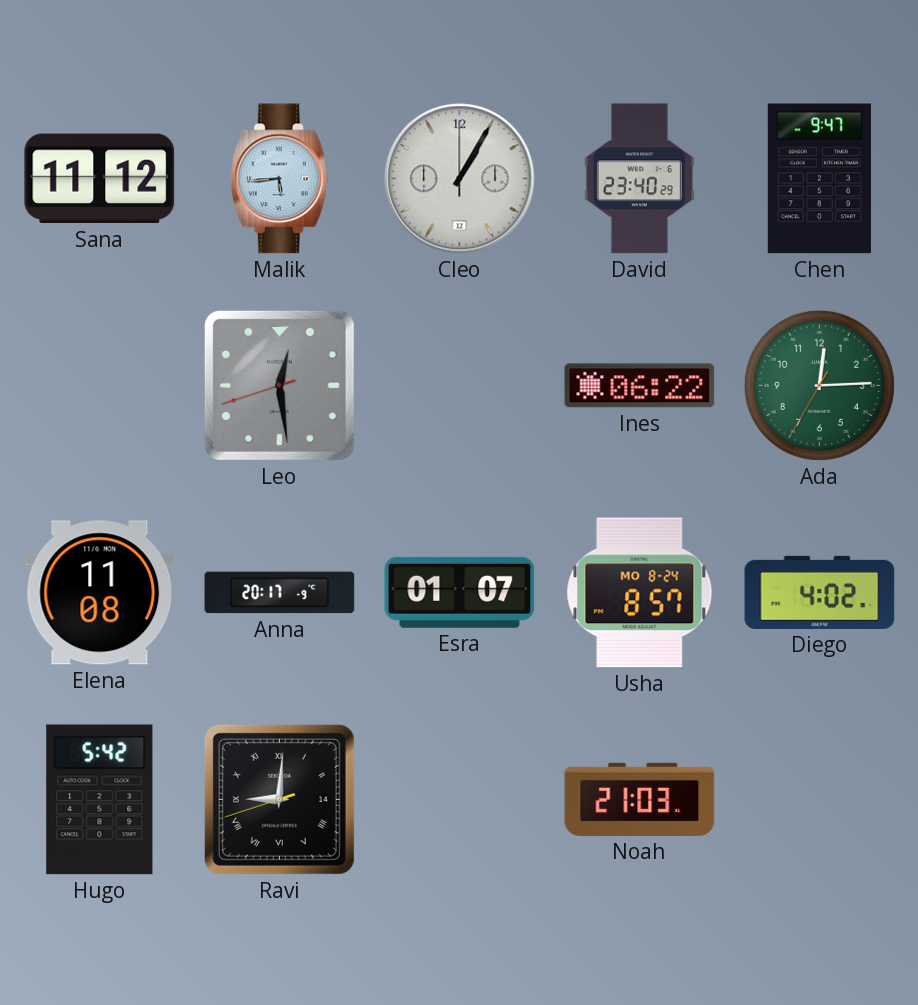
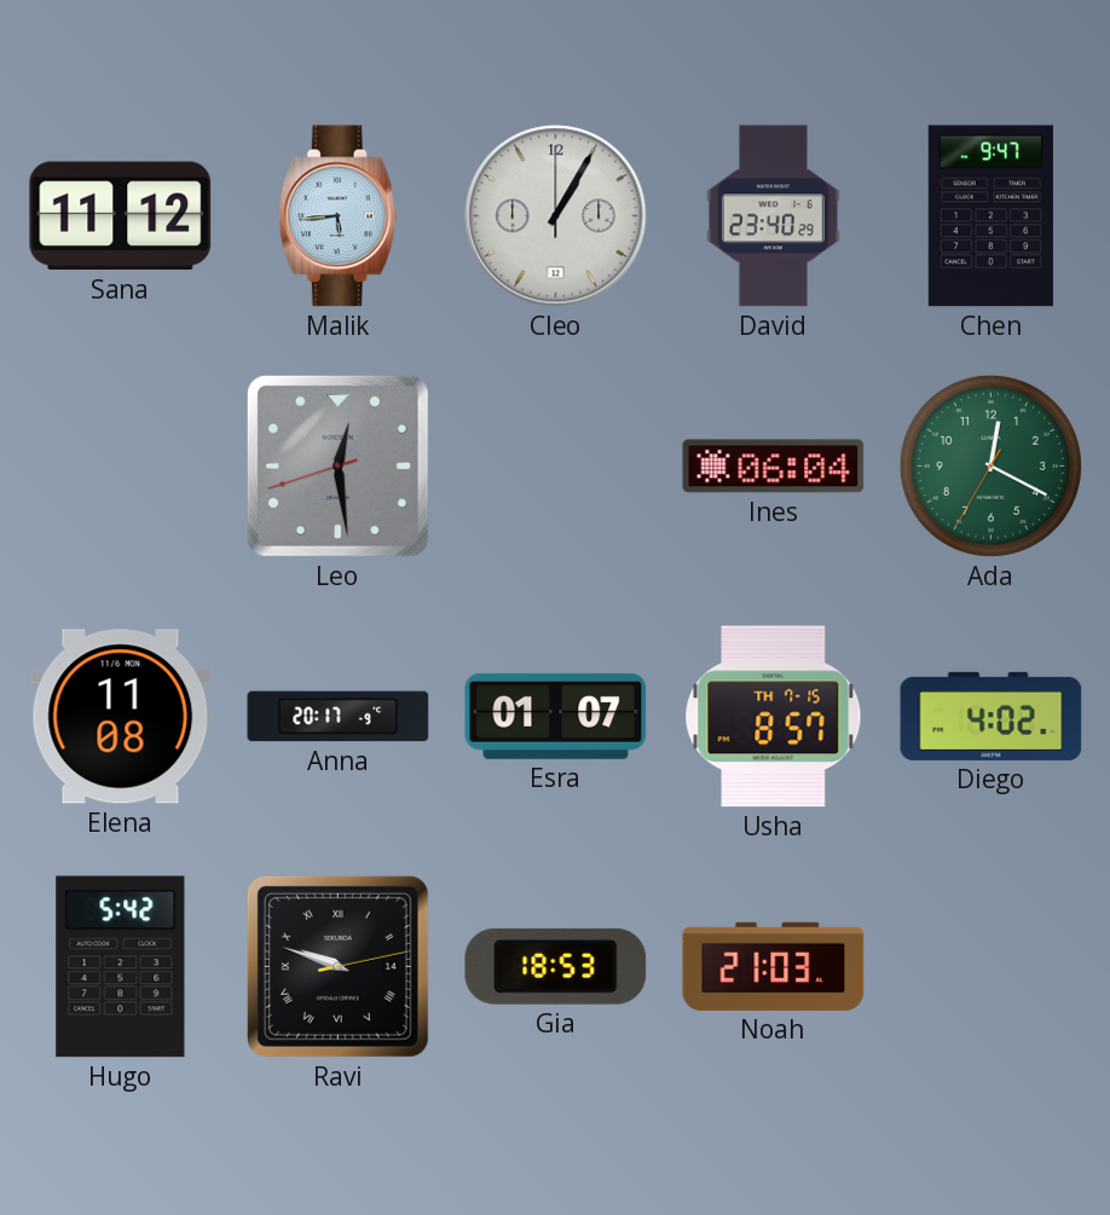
Ines: 06:22 -> 06:04 (774, 467)
Ada: 12:14 -> 12:19 (990, 465)
Usha date: MO 8-24 -> TH 7-15 (774, 717)
Ravi: 9:00 -> 9:48 (337, 966)
Gia: none -> 18:53 (556, 966)
